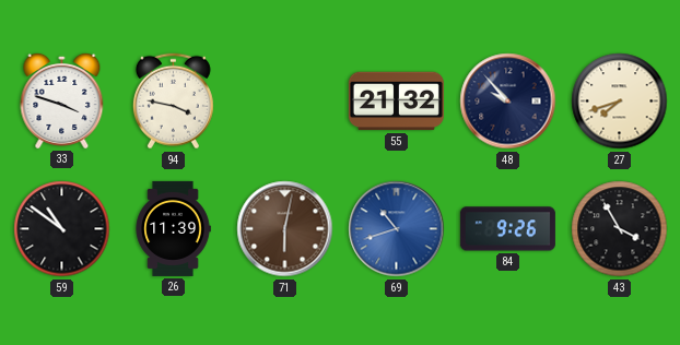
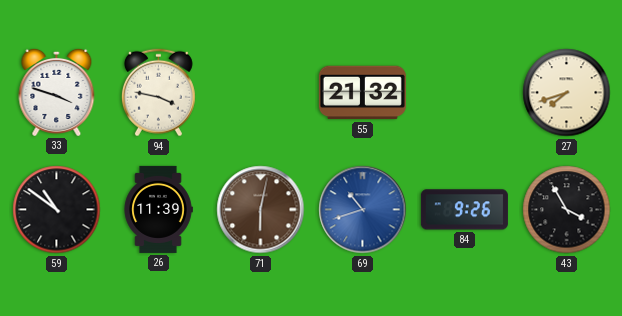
48: 9:53 -> none (508, 102)
